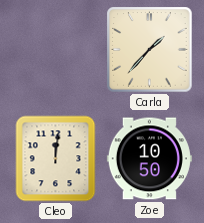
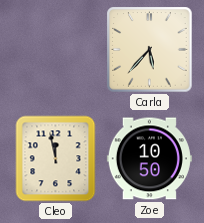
Carla: 1:37 -> 5:37 (150, 50)
Cleo: 12:01 -> 11:58 (56, 159)
